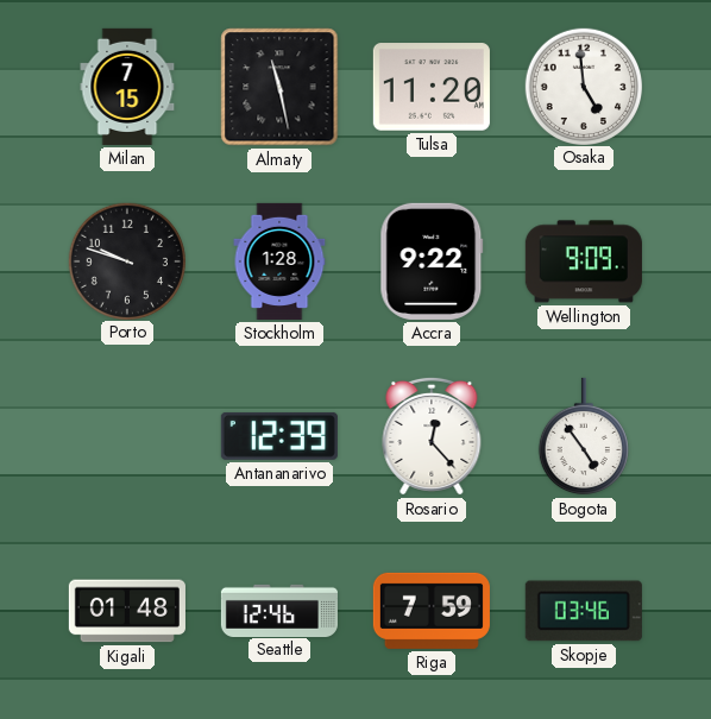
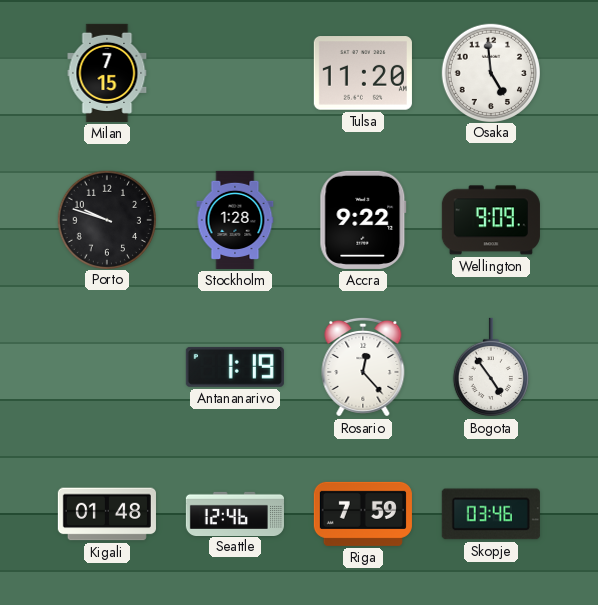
Almaty: 11:28 -> none (279, 87)
Antananarivo: 12:39 -> 1:19 (235, 367)
